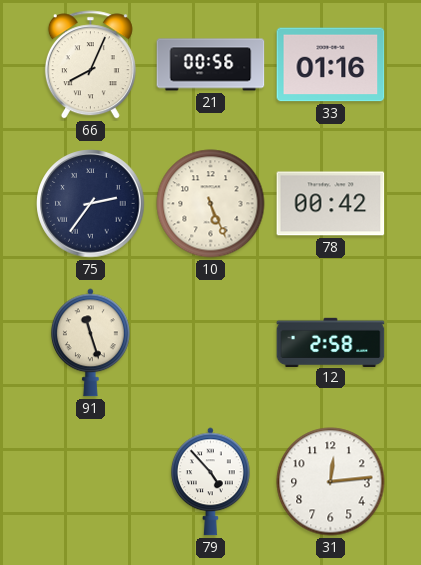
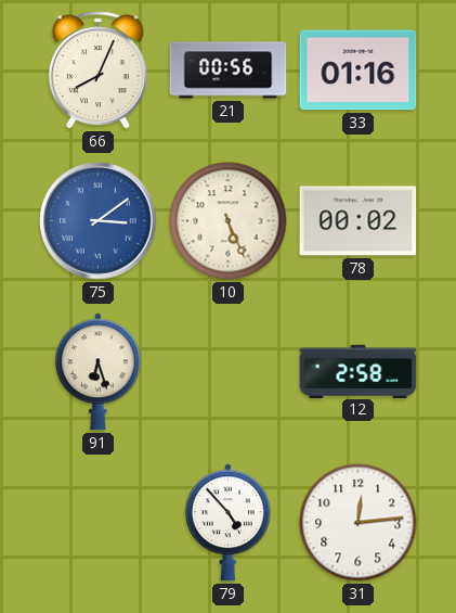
75: 2:36 -> 3:09 (99, 221)
75 dial: navy -> blue (99, 221)
78: 00:42 -> 00:02 (359, 221)
91: 11:27 -> 6:27 (97, 372)
